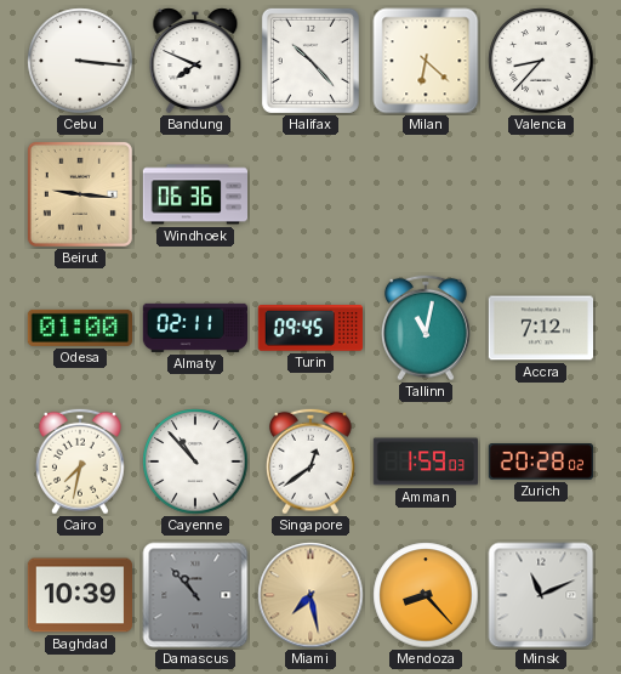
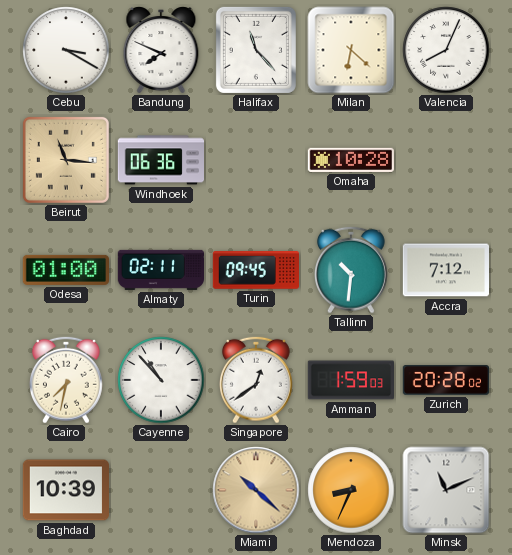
Cebu: 3:16 -> 3:20 (66, 50)
Halifax: 10:23 -> 11:23 (256, 50)
Valencia: 8:37 -> 8:04 (446, 50)
Beirut: 9:16 -> 11:16 (66, 160)
Omaha: none -> 10:28 (350, 160)
Tallinn: 11:02 -> 10:31 (351, 270)
Damascus: 10:53 -> none (195, 595)
Miami: 7:28 -> 10:22 (256, 490)
Mendoza: 8:23 -> 8:34 (351, 490)
